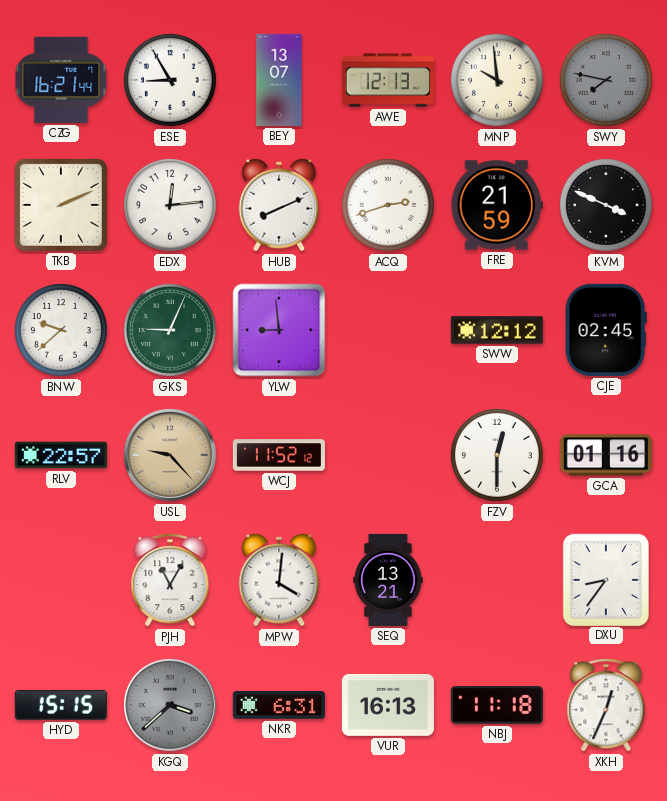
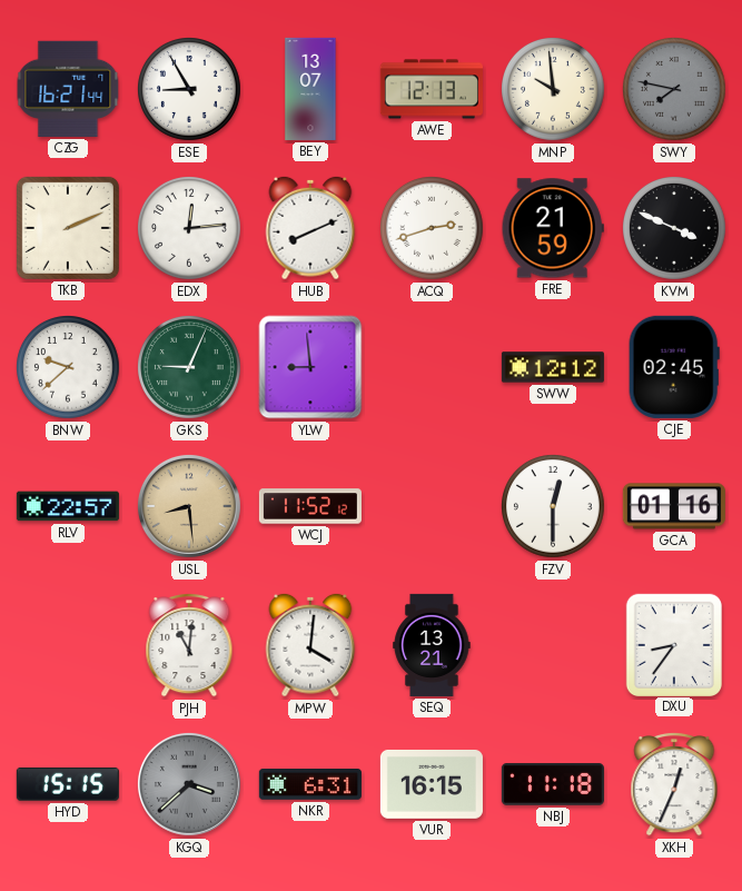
USL: 9:23 -> 8:29 (189, 506)
PJH: 11:05 -> 11:01 (189, 646)
VUR: 16:13 -> 16:15 (432, 784)
